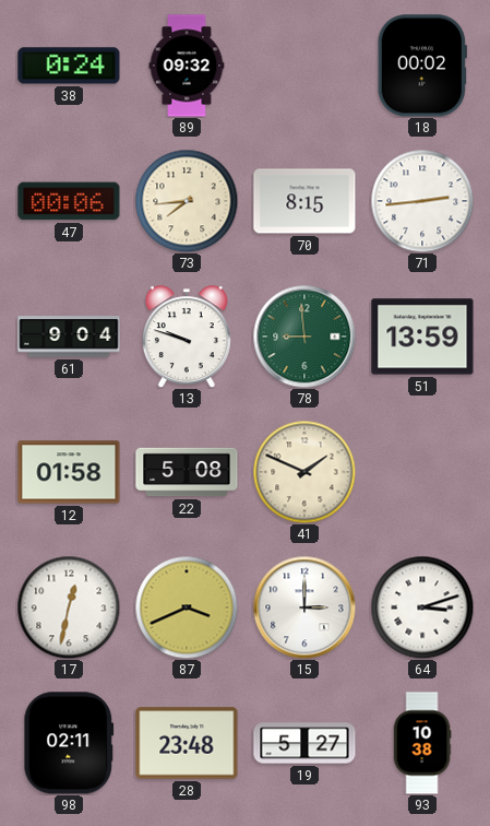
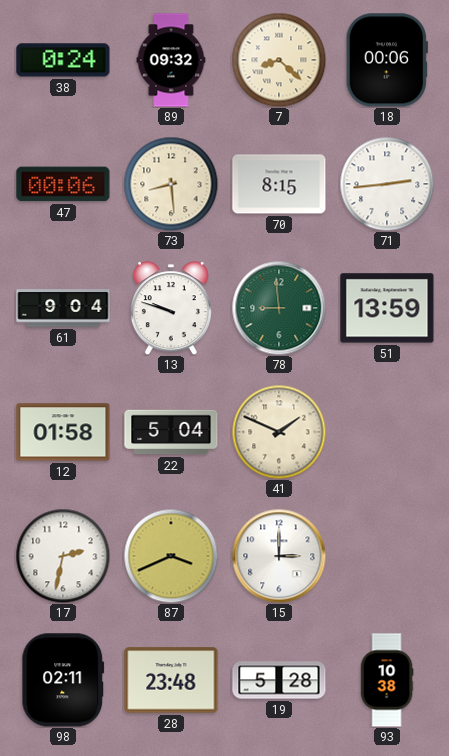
7: none -> 8:22 (279, 60)
18: 00:02 -> 00:06 (387, 60)
73: 7:44 -> 8:29 (171, 184)
22: 5:08 -> 5:04 (171, 432)
17: 12:32 -> 2:32 (63, 556)
64: 3:12 -> none (422, 607)
19: 5:27 -> 5:28 (279, 680)
